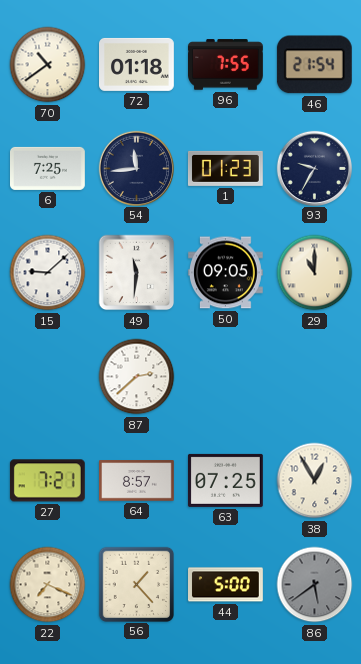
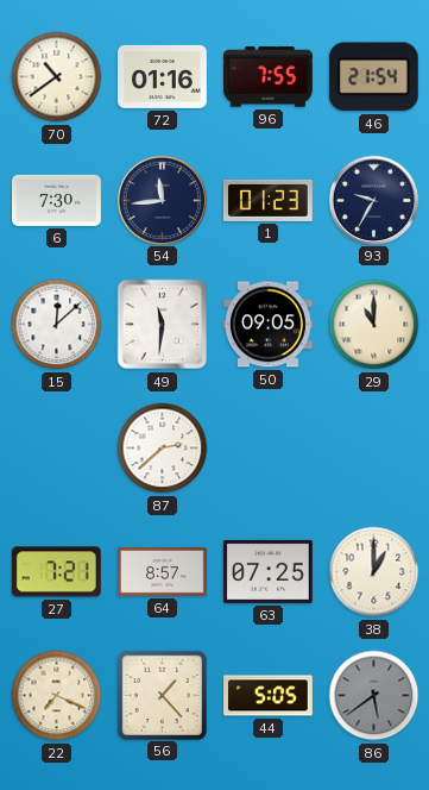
72: 01:18 -> 01:16 (163, 76)
6: 7:25 -> 7:30 (57, 200)
15: 9:08 -> 12:08 (57, 325)
38: 12:55 -> 1:00 (374, 572)
44: 5:00 -> 5:05 (269, 696)
